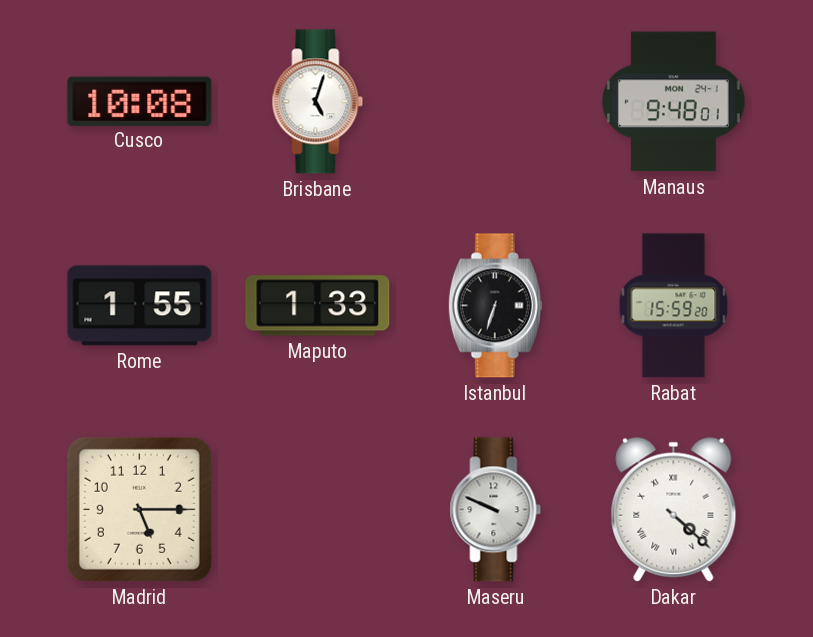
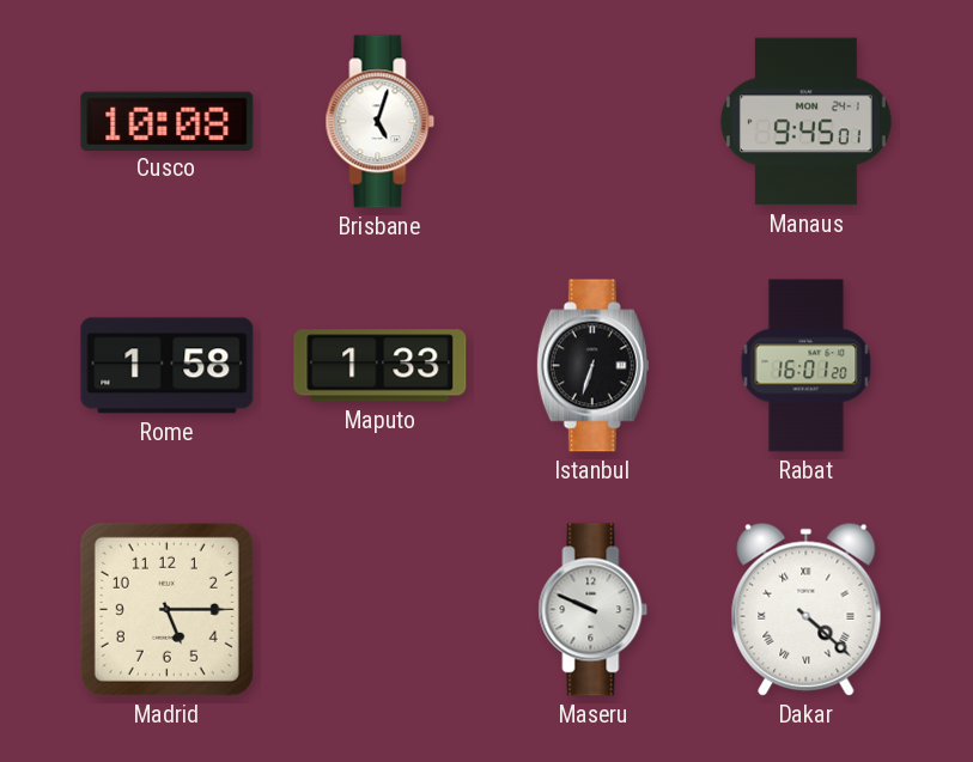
Manaus: 9:48 -> 9:45 (805, 122)
Rome: 1:55 -> 1:58 (168, 366)
Rabat: 15:59 -> 16:01 (807, 366)
